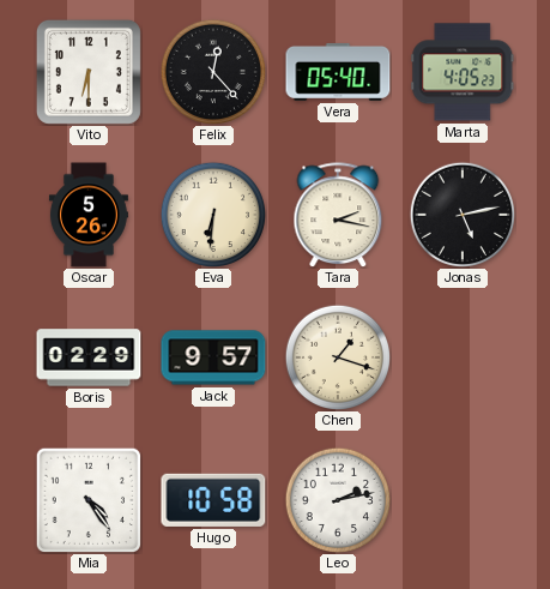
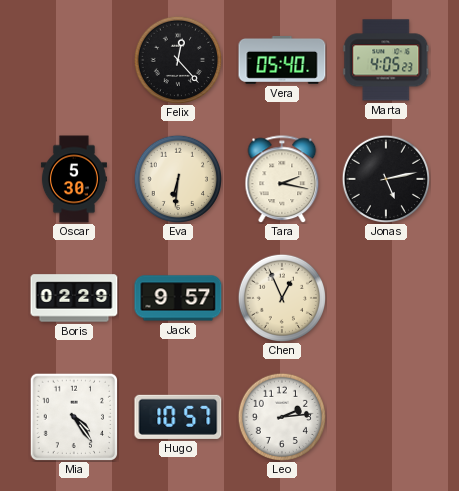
Vito: 6:30 -> none (89, 72)
Oscar: 5:26 -> 5:30 (74, 179)
Chen: 1:18 -> 12:56 (281, 297)
Hugo: 10:58 -> 10:57 (178, 417)
Leo: 2:13 -> 2:14 (281, 416)
